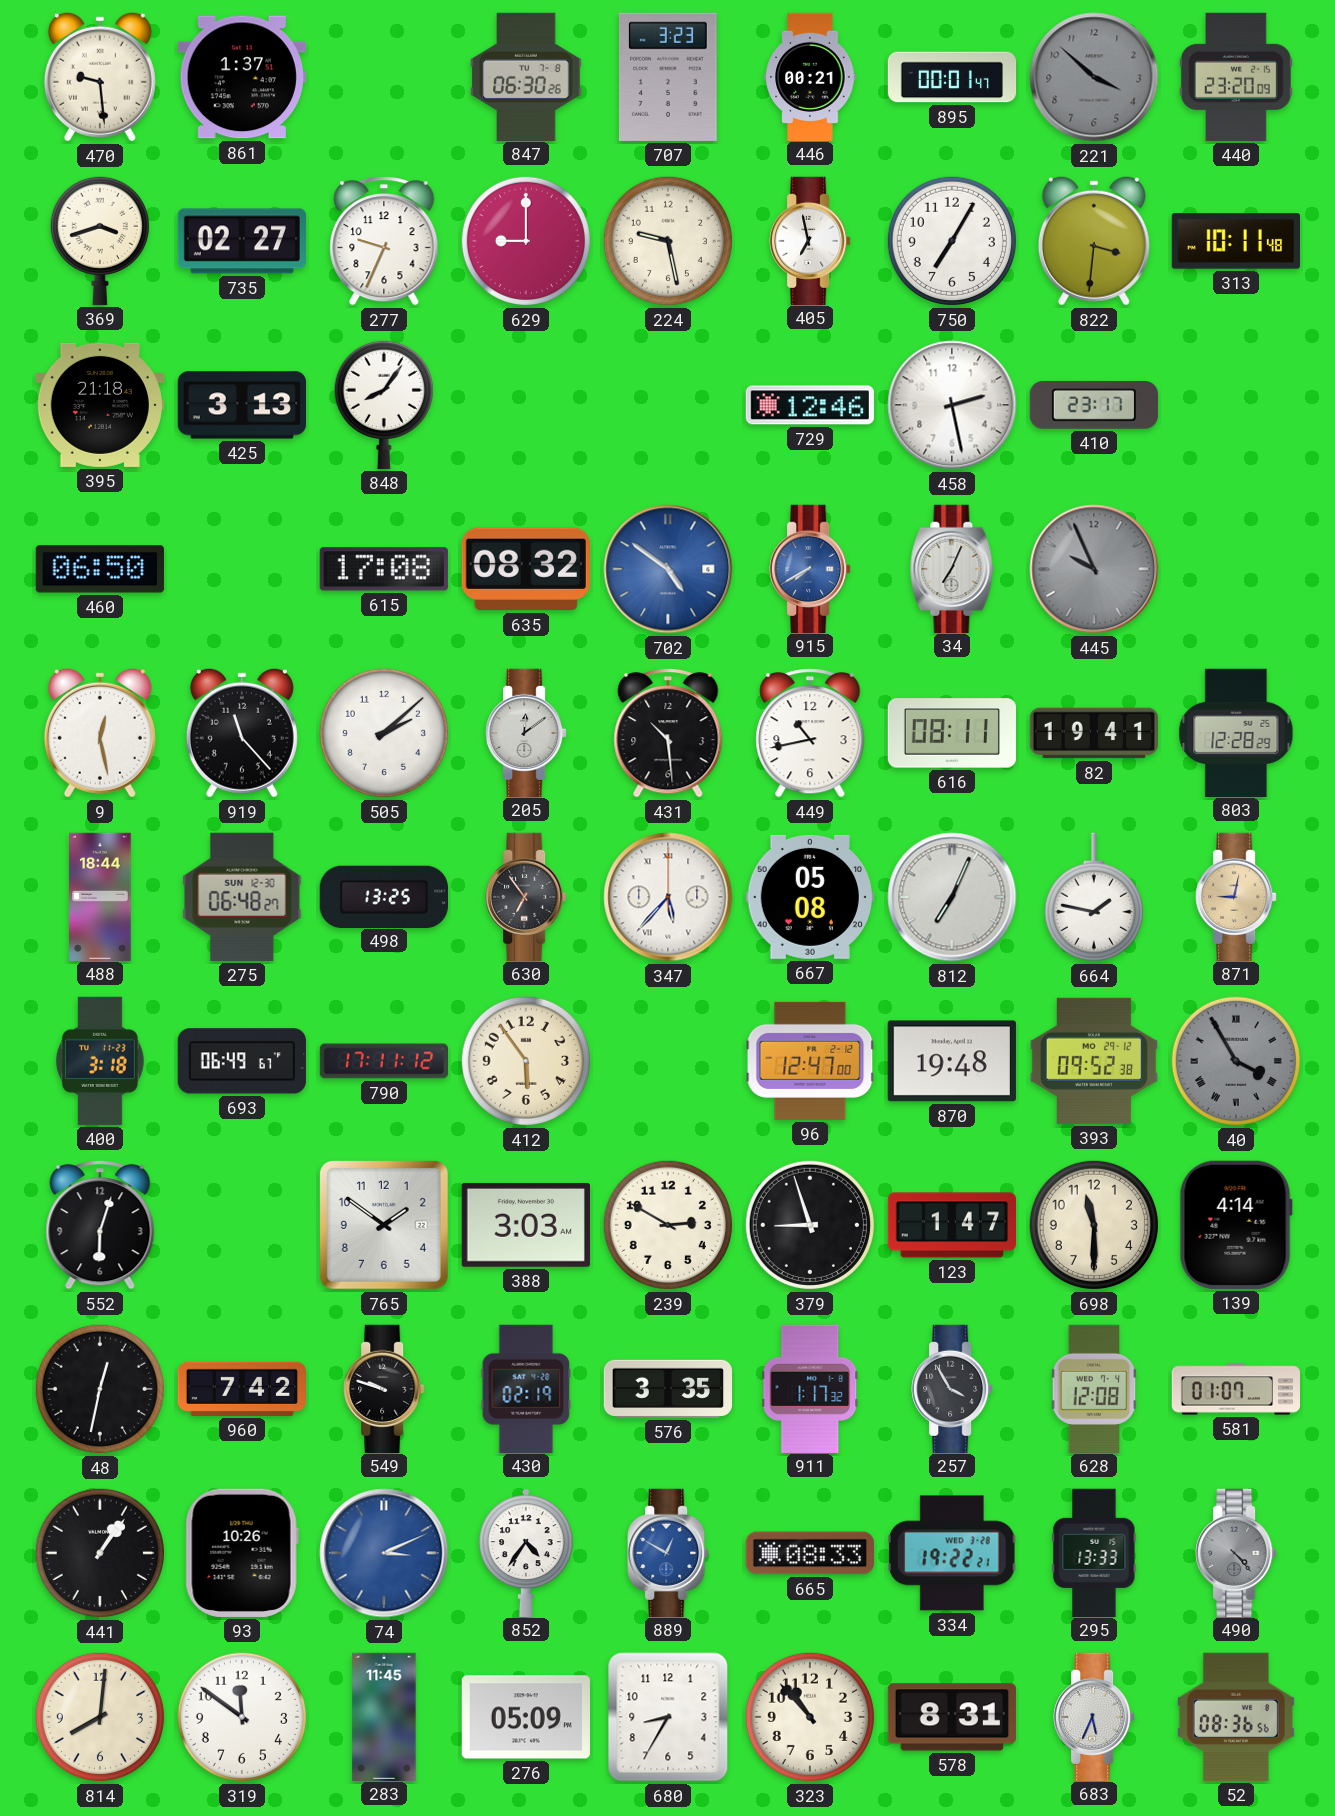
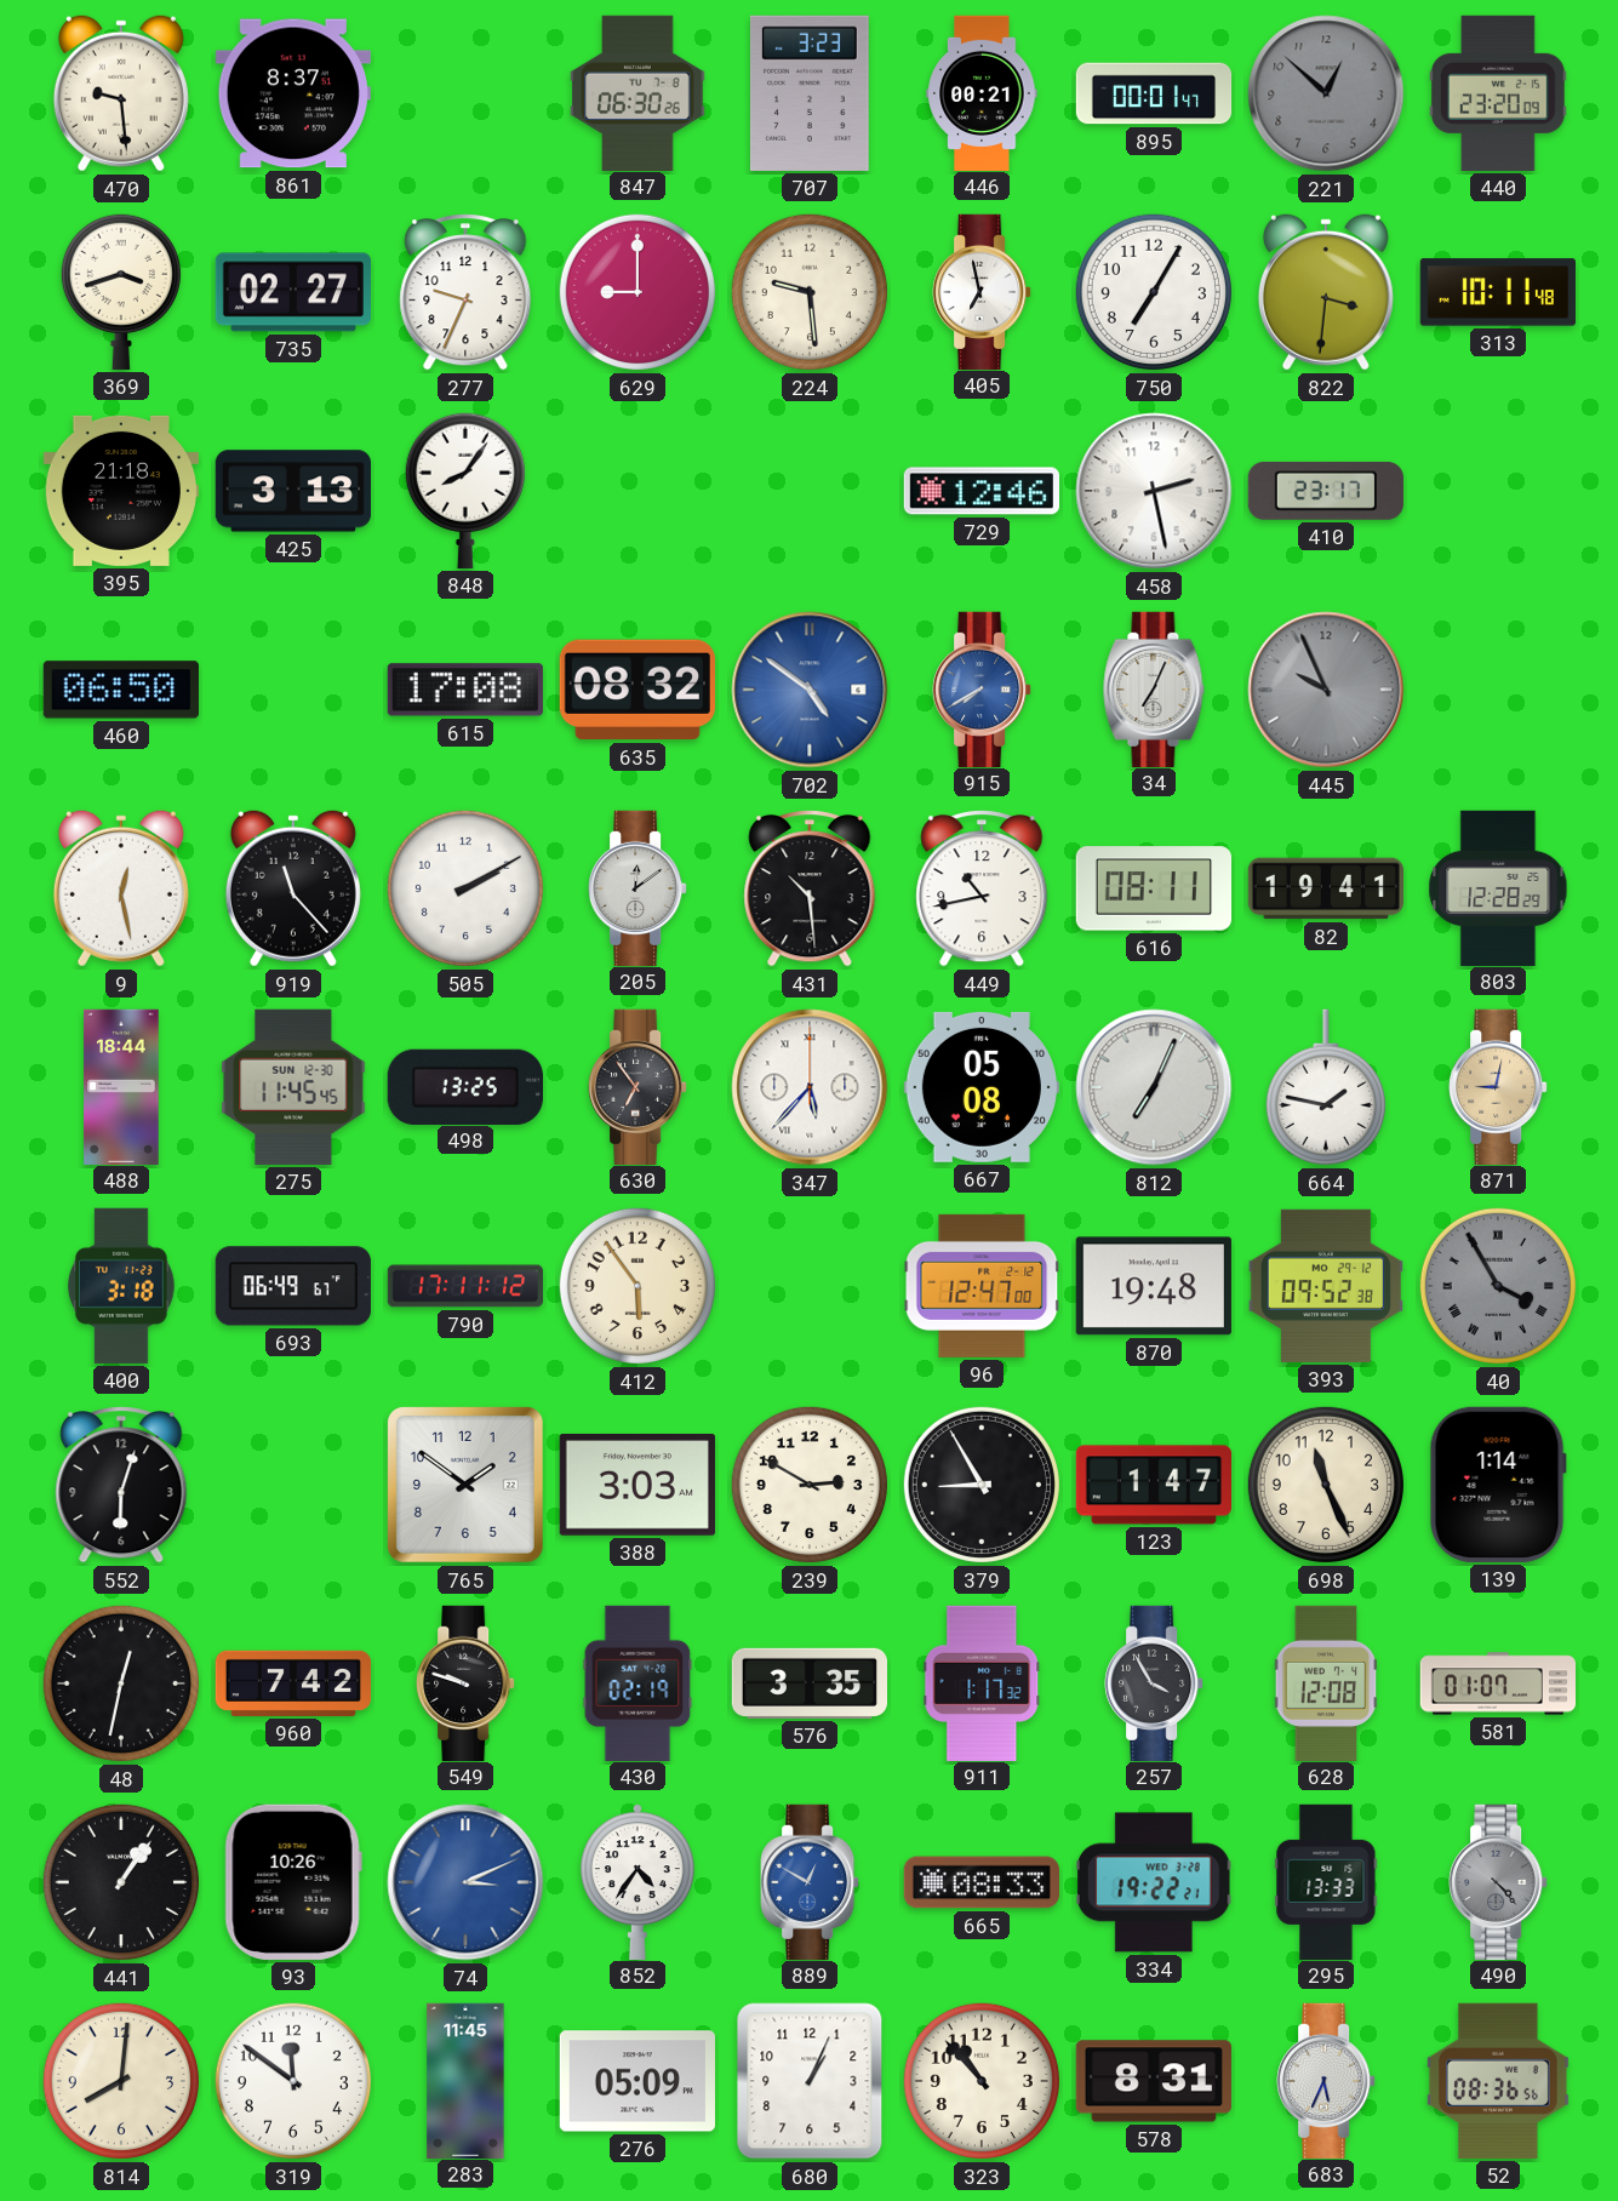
861: 1:37 -> 8:37 (293, 93)
221: 3:52 -> 12:52 (1326, 93)
224: 9:28 -> 9:29 (810, 292)
505: 2:08 -> 2:10 (465, 888)
275: 06:48 -> 11:45 (293, 1087)
379: 8:57 -> 8:55 (982, 1485)
698: 11:30 -> 11:26 (1326, 1485)
139: 4:14 -> 1:14 (1498, 1485)
680: 8:35 -> 1:04 (810, 2081)
